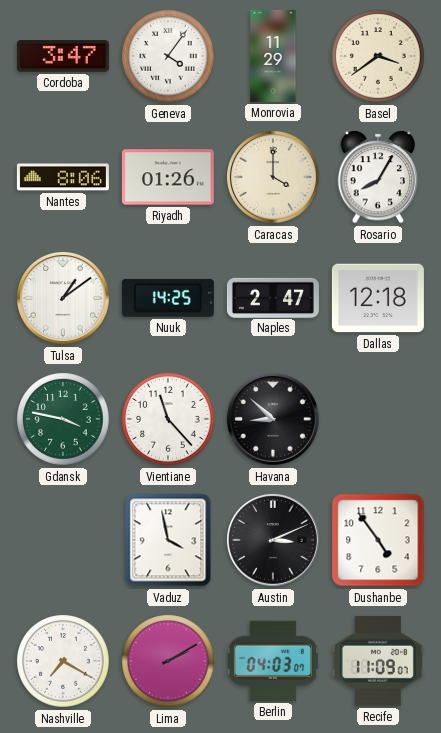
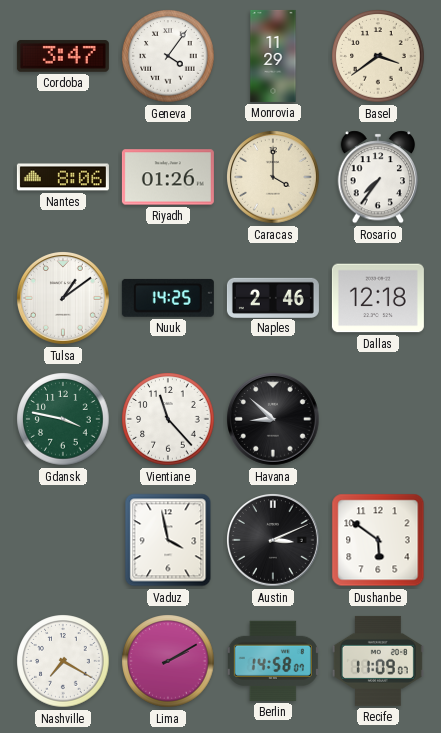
Rosario: 8:05 -> 7:36 (378, 177)
Naples: 2:47 -> 2:46 (273, 297)
Dushanbe: 4:54 -> 5:51 (378, 540)
Berlin: 04:03 -> 14:58 (273, 661)
